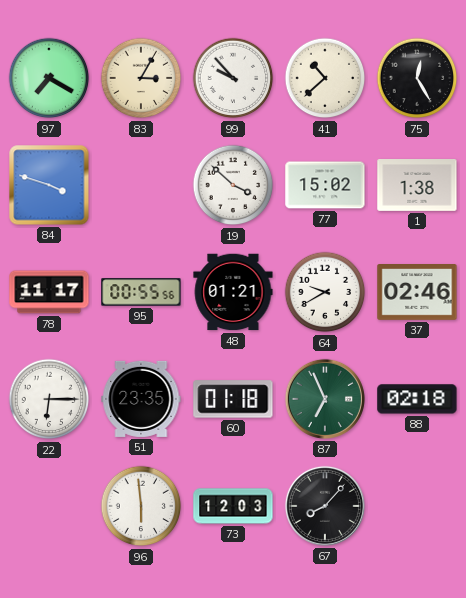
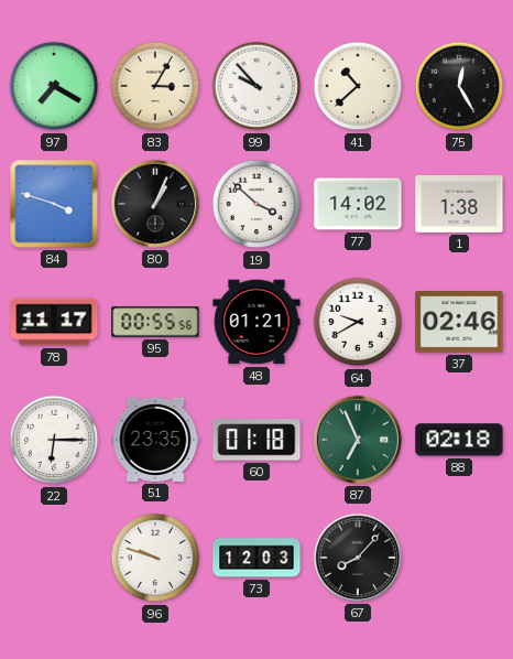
80: none -> 1:04 (155, 204)
77: 15:02 -> 14:02 (358, 204)
96: 5:59 -> 9:48 (155, 558)
